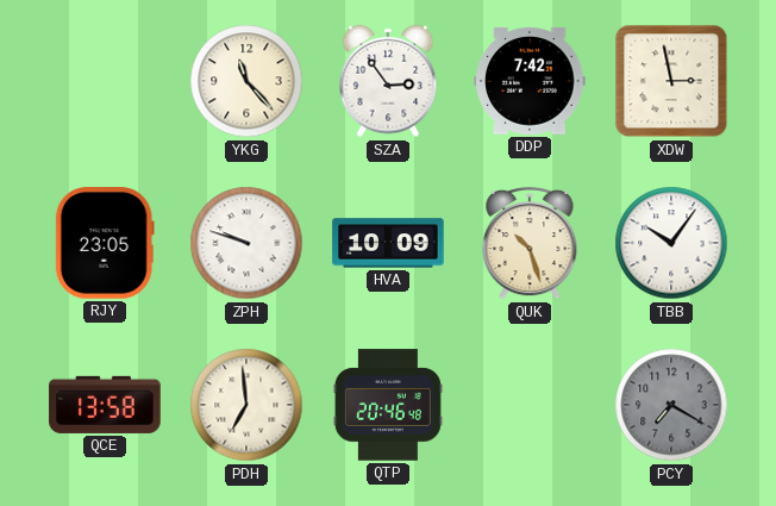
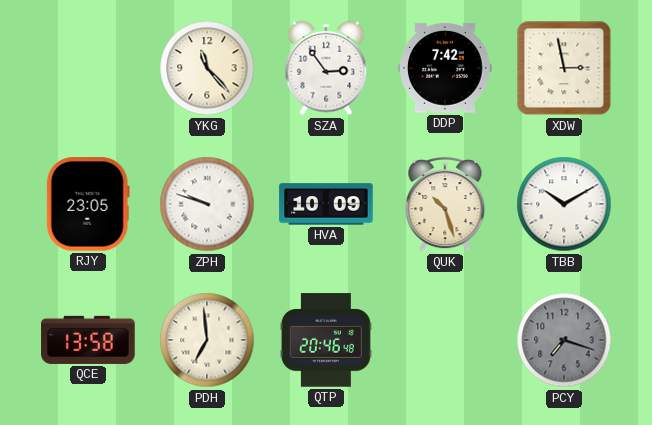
TBB: 10:06 -> 10:10 (564, 204)
PCY: 7:20 -> 7:18 (564, 340)
